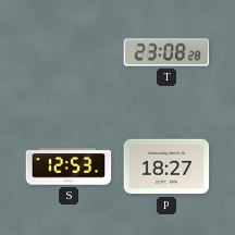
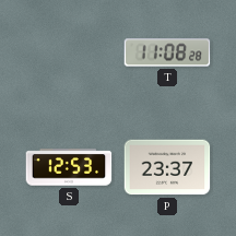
T: 23:08 -> 11:08 (167, 52)
P: 18:27 -> 23:37 (167, 167)
